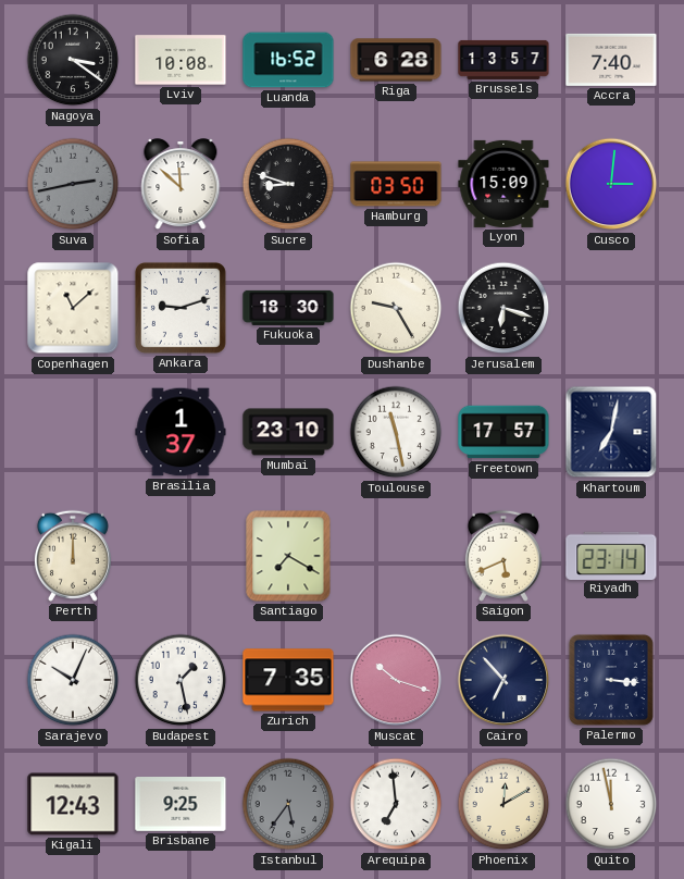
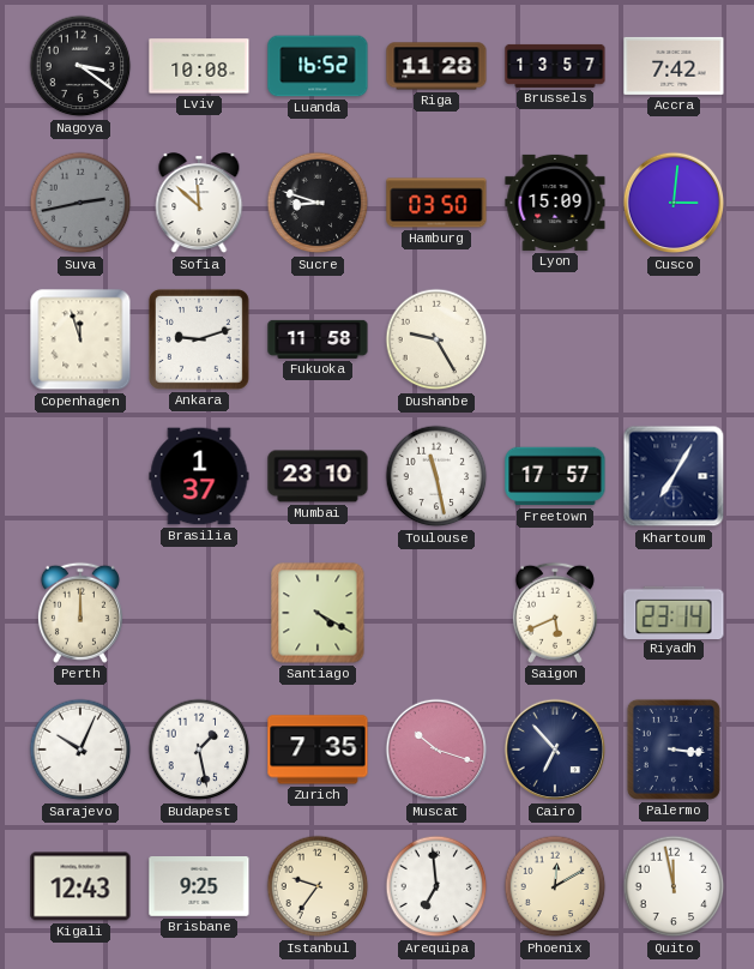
Riga: 6:28 -> 11:28 (436, 66)
Accra: 7:40 -> 7:42 (674, 66)
Copenhagen: 11:08 -> 11:57 (80, 339)
Fukuoka: 18:30 -> 11:58 (318, 339)
Jerusalem: 6:18 -> none (503, 308)
Khartoum: 7:02 -> 7:05 (674, 476)
Santiago: 7:20 -> 4:20 (318, 613)
Istanbul: 5:36 -> 9:36 (318, 886)
Istanbul dial: grey -> cream (318, 886)
